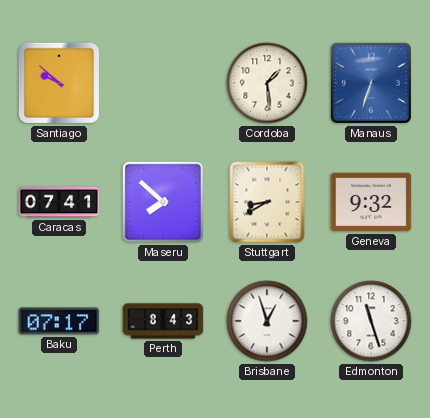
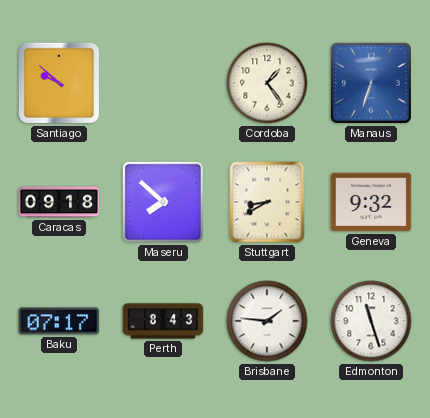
Cordoba: 1:29 -> 1:24 (267, 83)
Caracas: 07:41 -> 09:18 (59, 202)
Brisbane: 12:57 -> 1:46 (267, 321)
